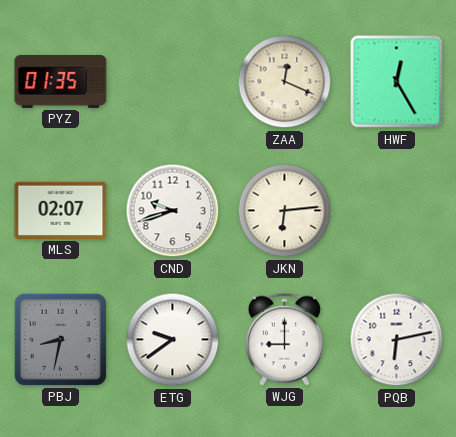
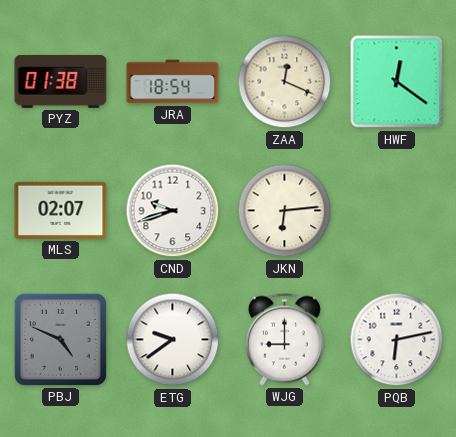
PYZ: 01:35 -> 01:38 (61, 81)
JRA: none -> 18:54 (173, 82)
HWF: 12:25 -> 12:21 (397, 82)
PBJ: 8:32 -> 4:49 (60, 339)
